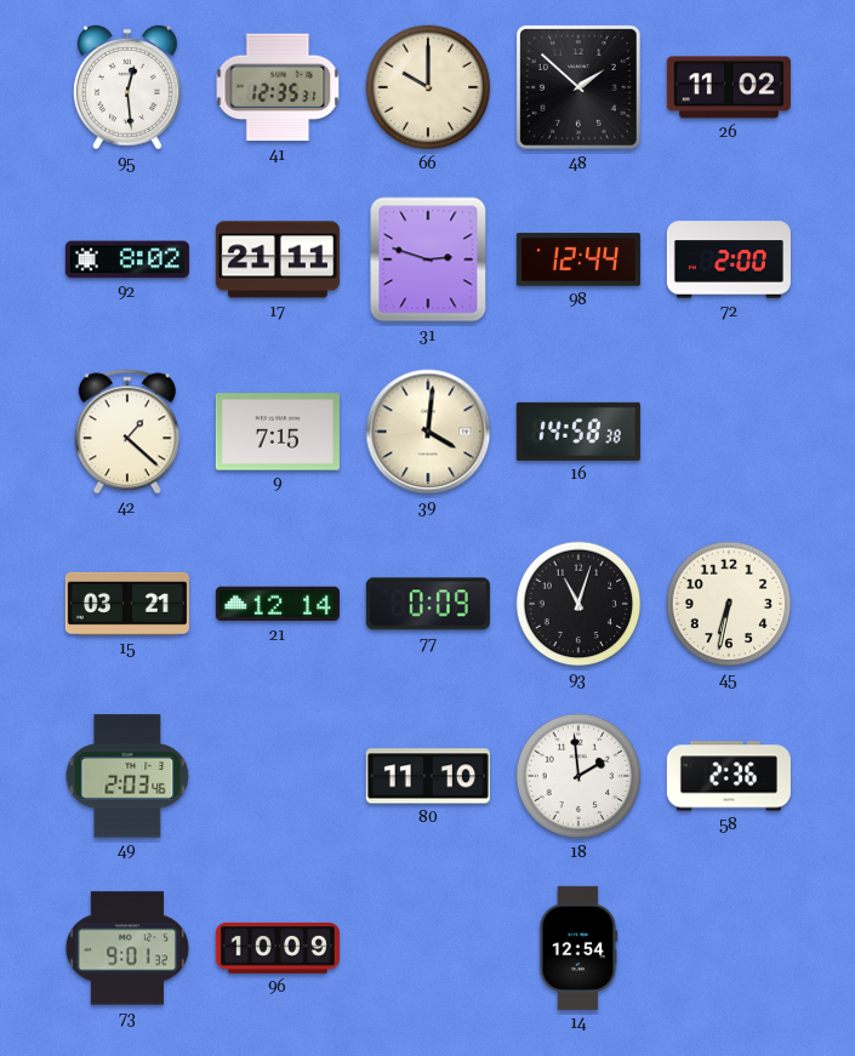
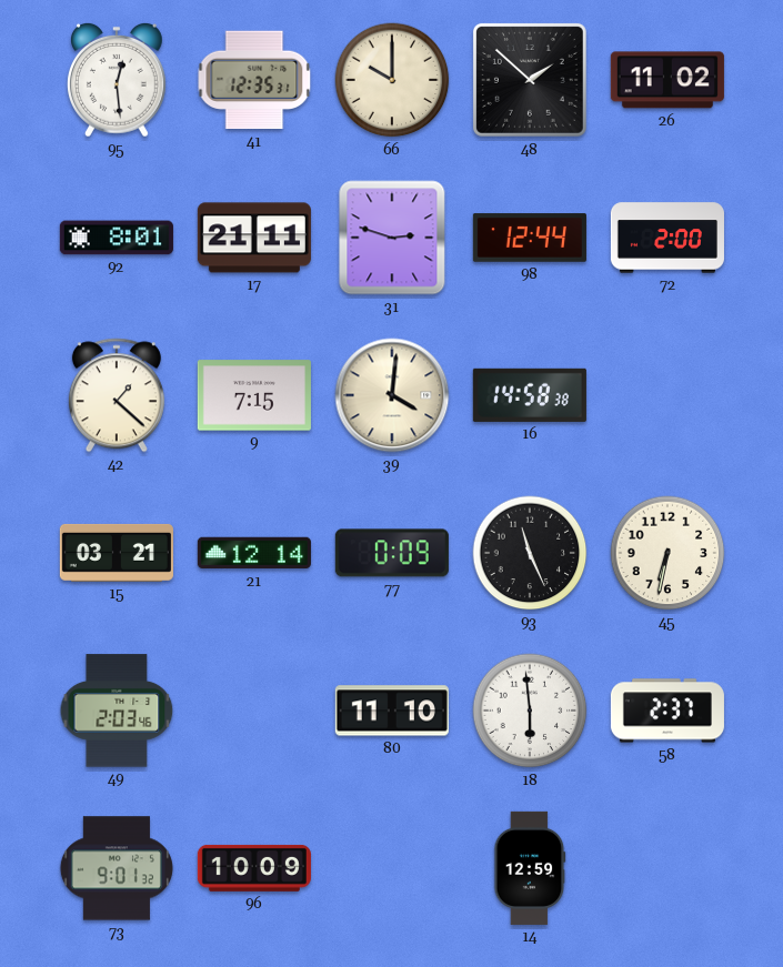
92: 8:02 -> 8:01 (117, 238)
93: 11:03 -> 11:26 (530, 553)
18: 1:59 -> 5:59 (530, 711)
58: 2:36 -> 2:37 (667, 711)
14: 12:54 -> 12:59 (530, 868)
